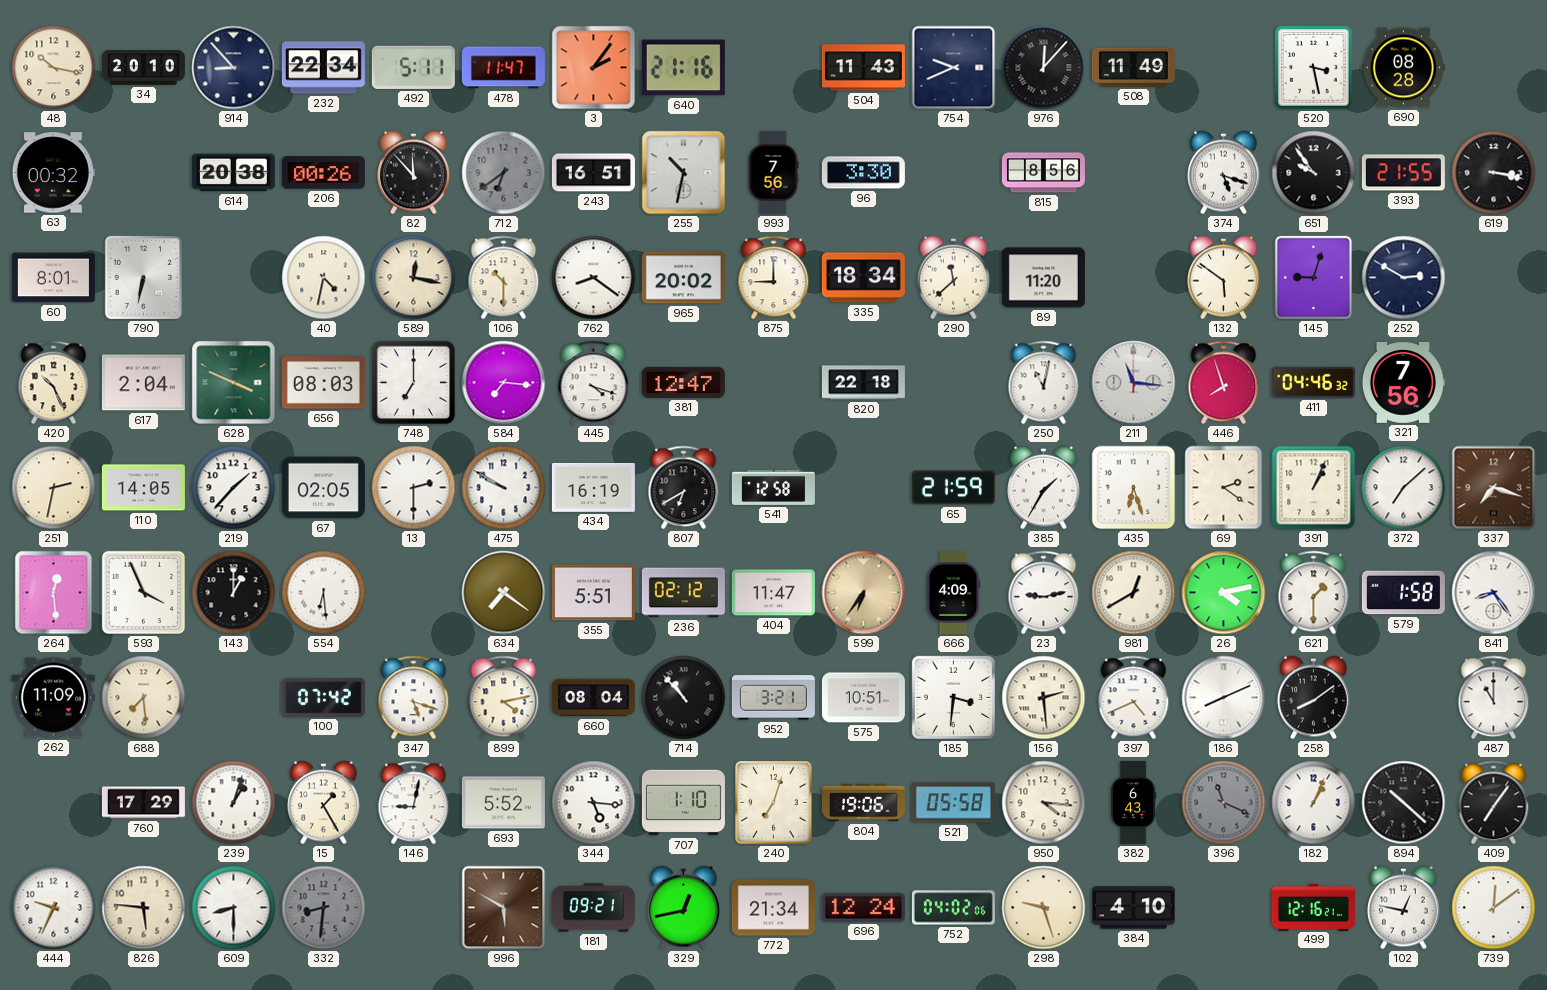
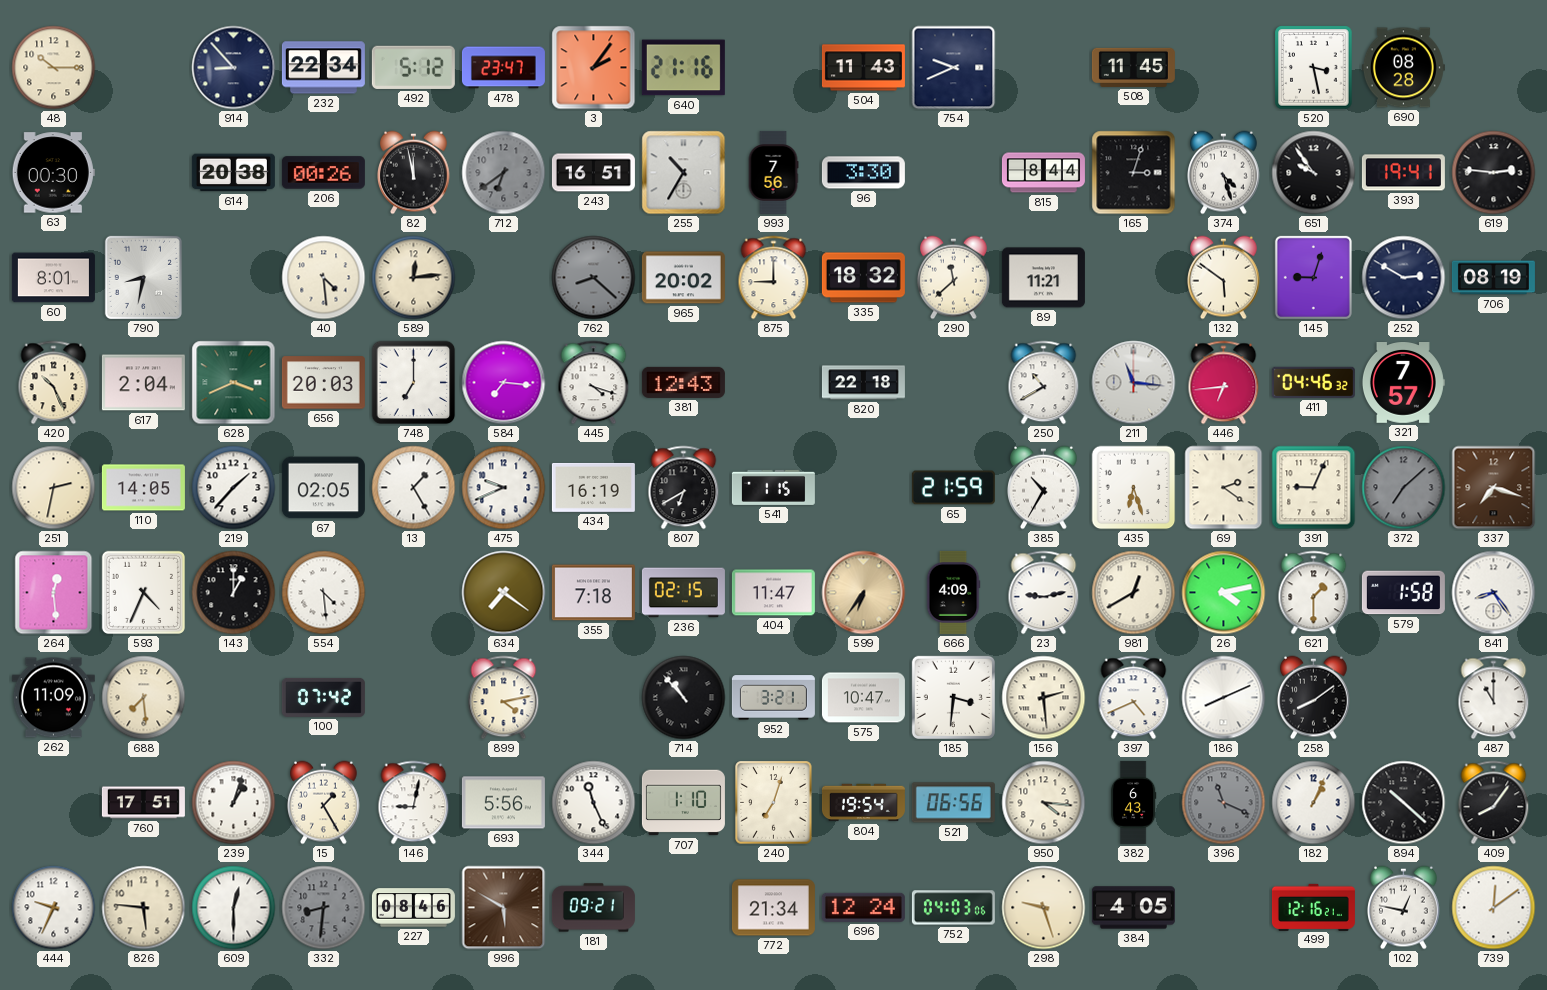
48: 10:17 -> 10:15 (54, 68)
34: 20:10 -> none (143, 68)
492: 5:11 -> 5:12 (413, 67)
478: 11:47 -> 23:47 (503, 68)
976: 12:07 -> none (1044, 68)
508: 11:49 -> 11:45 (1133, 67)
63: 00:32 -> 00:30 (53, 173)
82: 11:53 -> 11:58 (414, 173)
255: 10:32 -> 10:35 (684, 173)
815: 8:56 -> 8:44 (1043, 173)
165: none -> 3:03 (1134, 173)
374: 5:18 -> 4:27 (1224, 173)
393: 21:55 -> 19:41 (1403, 173)
619: 3:17 -> 2:46 (1494, 173)
790: 6:32 -> 8:32 (143, 277)
40: 4:32 -> 4:29 (324, 278)
589: 12:17 -> 12:14 (414, 278)
106: 10:30 -> none (504, 278)
762: 8:21 -> 8:22 (594, 278)
762 dial: white -> grey (594, 278)
335: 18:34 -> 18:32 (863, 278)
89: 11:20 -> 11:21 (1043, 278)
706: none -> 08:19 (1493, 278)
628: 3:49 -> 3:41 (234, 383)
656: 08:03 -> 20:03 (323, 383)
381: 12:47 -> 12:43 (683, 382)
250: 11:02 -> 10:40 (1044, 383)
446: 7:57 -> 6:44 (1224, 383)
321: 7:56 -> 7:57 (1403, 383)
13: 2:30 -> 1:25 (414, 488)
475: 9:50 -> 9:41 (504, 488)
541: 12:58 -> 1:15 (773, 487)
385: 1:35 -> 10:35 (1044, 488)
391: 1:04 -> 9:04 (1314, 488)
372 dial: white -> grey (1404, 488)
593: 3:56 -> 4:34 (143, 592)
554: 6:29 -> 4:29 (324, 593)
355: 5:51 -> 7:18 (593, 593)
236: 02:12 -> 02:15 (683, 593)
347: 5:18 -> none (414, 698)
660: 08:04 -> none (593, 698)
575: 10:51 -> 10:47 (863, 698)
760: 17:29 -> 17:51 (143, 803)
693: 5:52 -> 5:56 (503, 803)
344: 5:16 -> 11:26 (594, 803)
804: 19:06 -> 19:54 (863, 803)
521: 05:58 -> 06:56 (953, 803)
409: 7:06 -> 8:06 (1494, 803)
609: 8:30 -> 12:30 (234, 908)
227: none -> 08:46 (413, 908)
329: 12:43 -> none (684, 908)
752: 04:02 -> 04:03 (953, 908)
384: 4:10 -> 4:05 (1133, 908)
